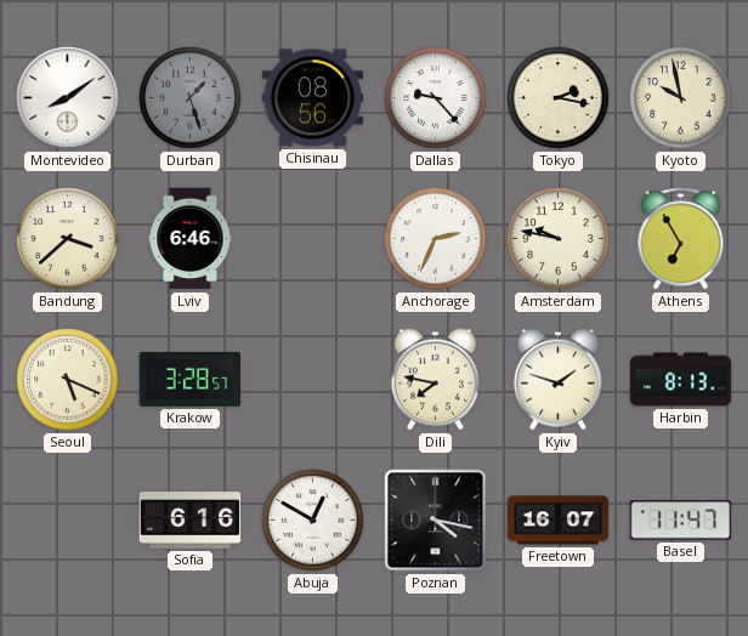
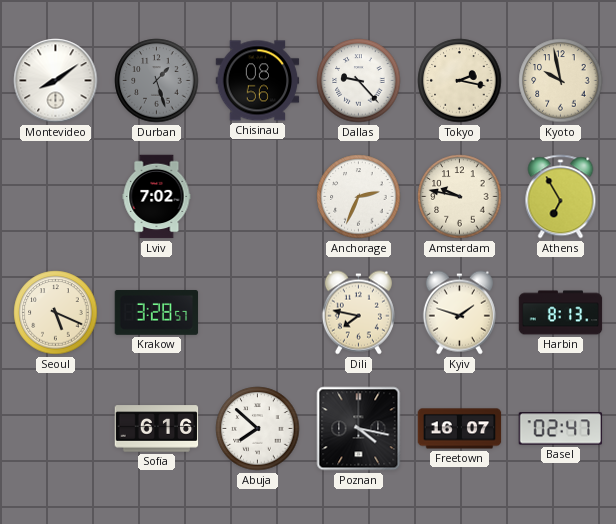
Bandung: 3:38 -> none (68, 239)
Lviv: 6:46 -> 7:02 (157, 197)
Abuja: 12:50 -> 7:52 (258, 429)
Basel: 11:47 -> 02:47 (561, 429)
